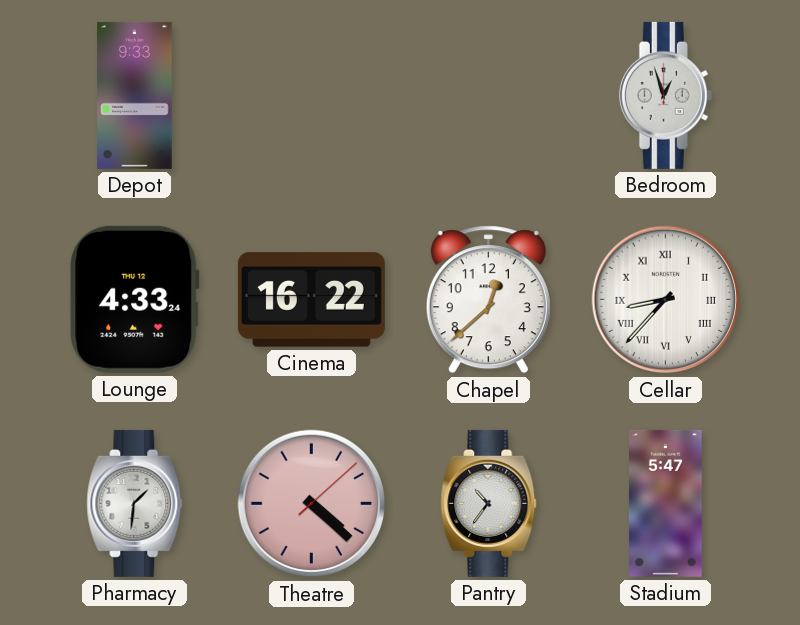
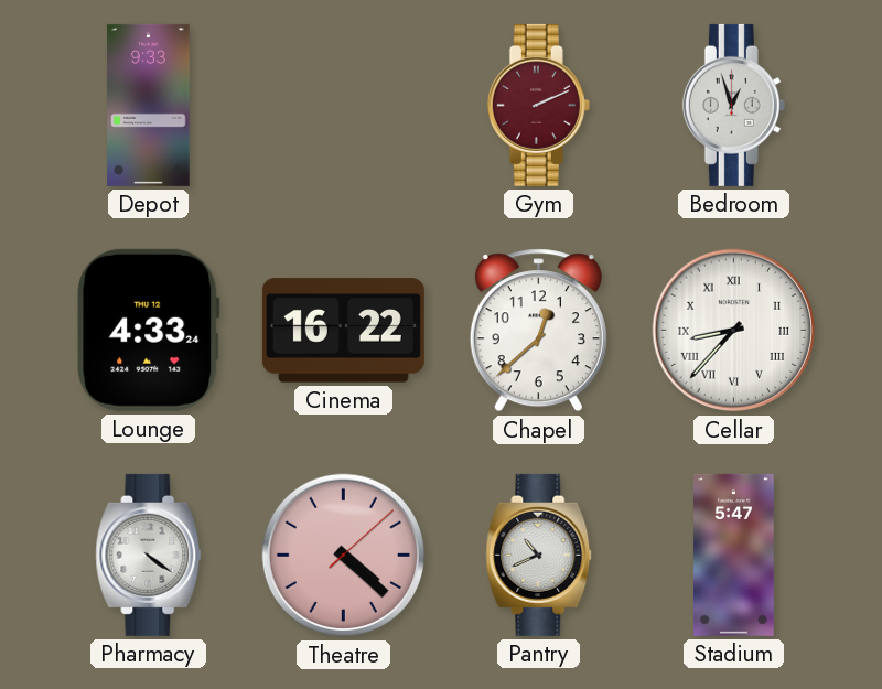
Gym: none -> 2:11 (538, 105)
Pharmacy: 1:31 -> 4:21 (149, 555)
Pantry: 10:36 -> 10:41 (539, 555)
